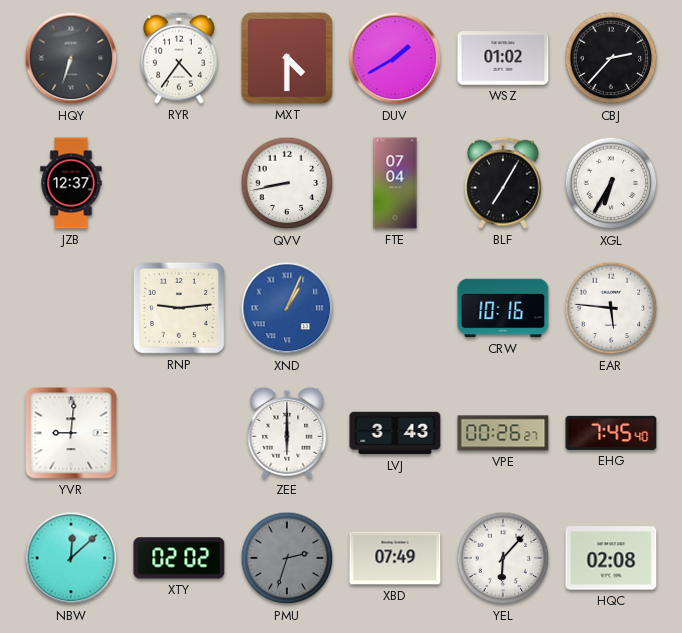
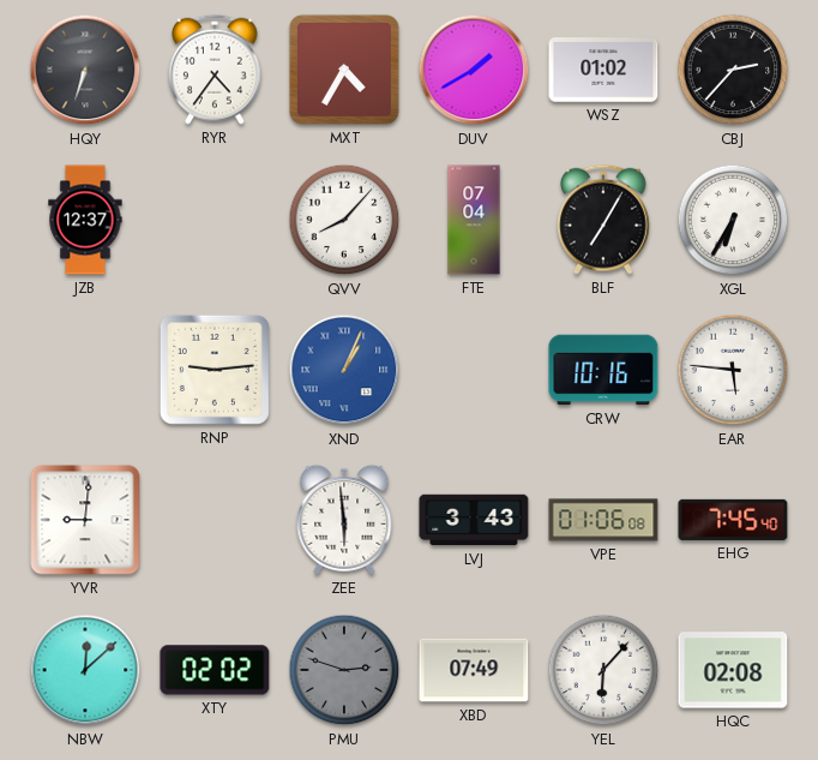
MXT: 4:30 -> 4:35 (344, 70)
QVV: 8:43 -> 8:07 (344, 220)
ZEE: 6:00 -> 5:59 (344, 520)
VPE: 00:26 -> 01:06 (603, 520)
PMU: 2:33 -> 2:48 (344, 670)
